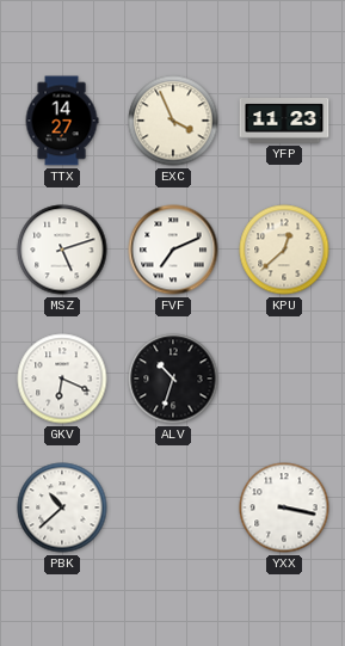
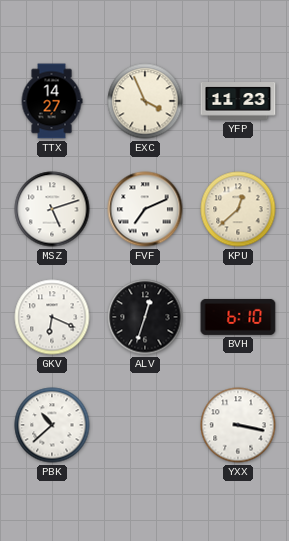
ALV: 10:33 -> 12:33 (145, 317)
BVH: none -> 6:10 (238, 317)
